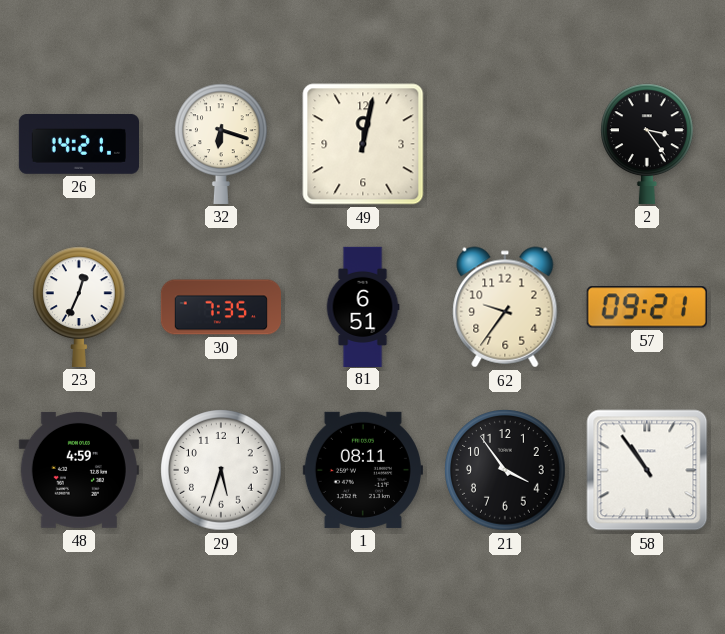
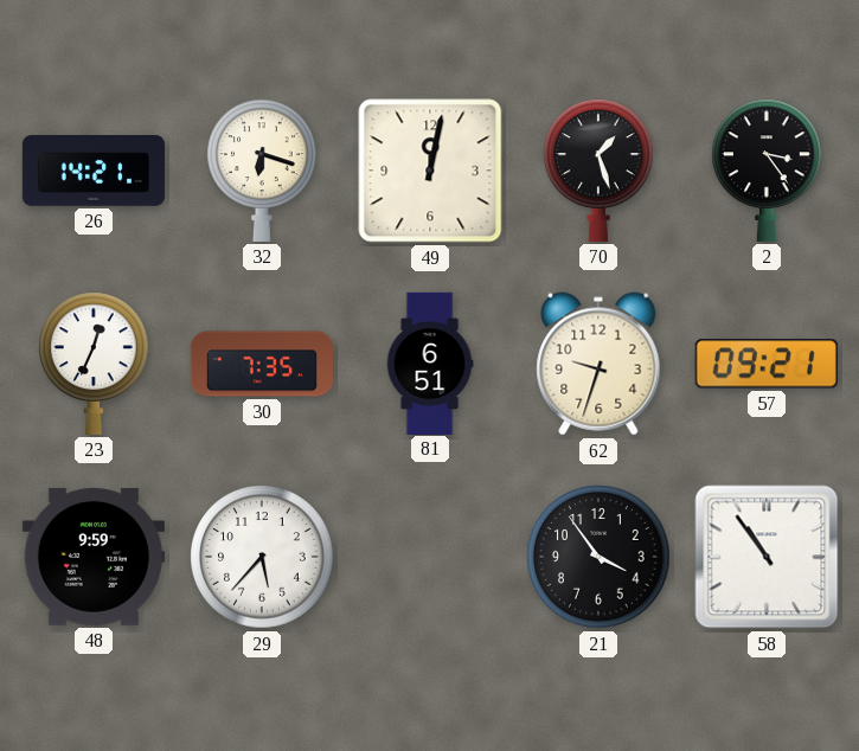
70: none -> 1:27 (600, 171)
62: 9:36 -> 9:33 (598, 364)
48: 4:59 -> 9:59 (94, 557)
29: 5:33 -> 5:37 (262, 557)
1: 08:11 -> none (363, 470)
